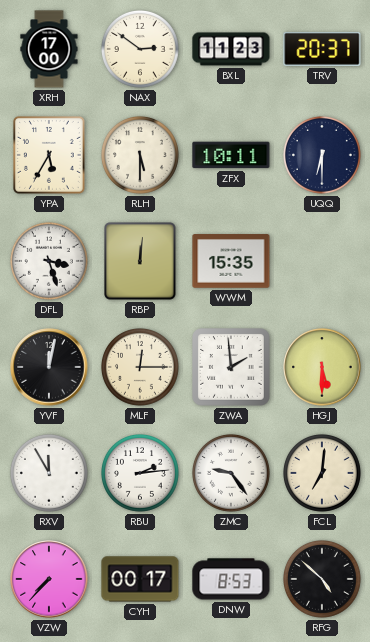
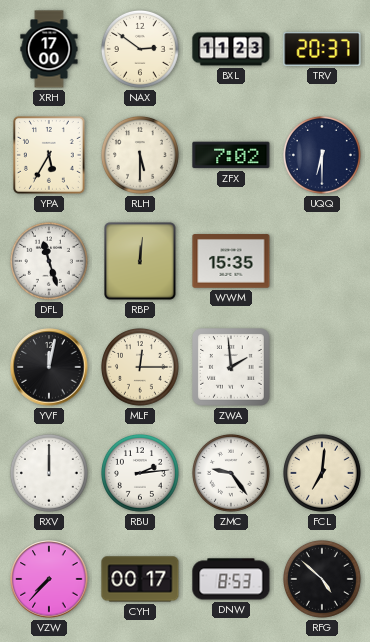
ZFX: 10:11 -> 7:02 (231, 155)
DFL: 3:27 -> 11:27 (49, 261)
HGJ: 5:30 -> none (322, 367)
RXV: 11:55 -> 12:00 (49, 473)
